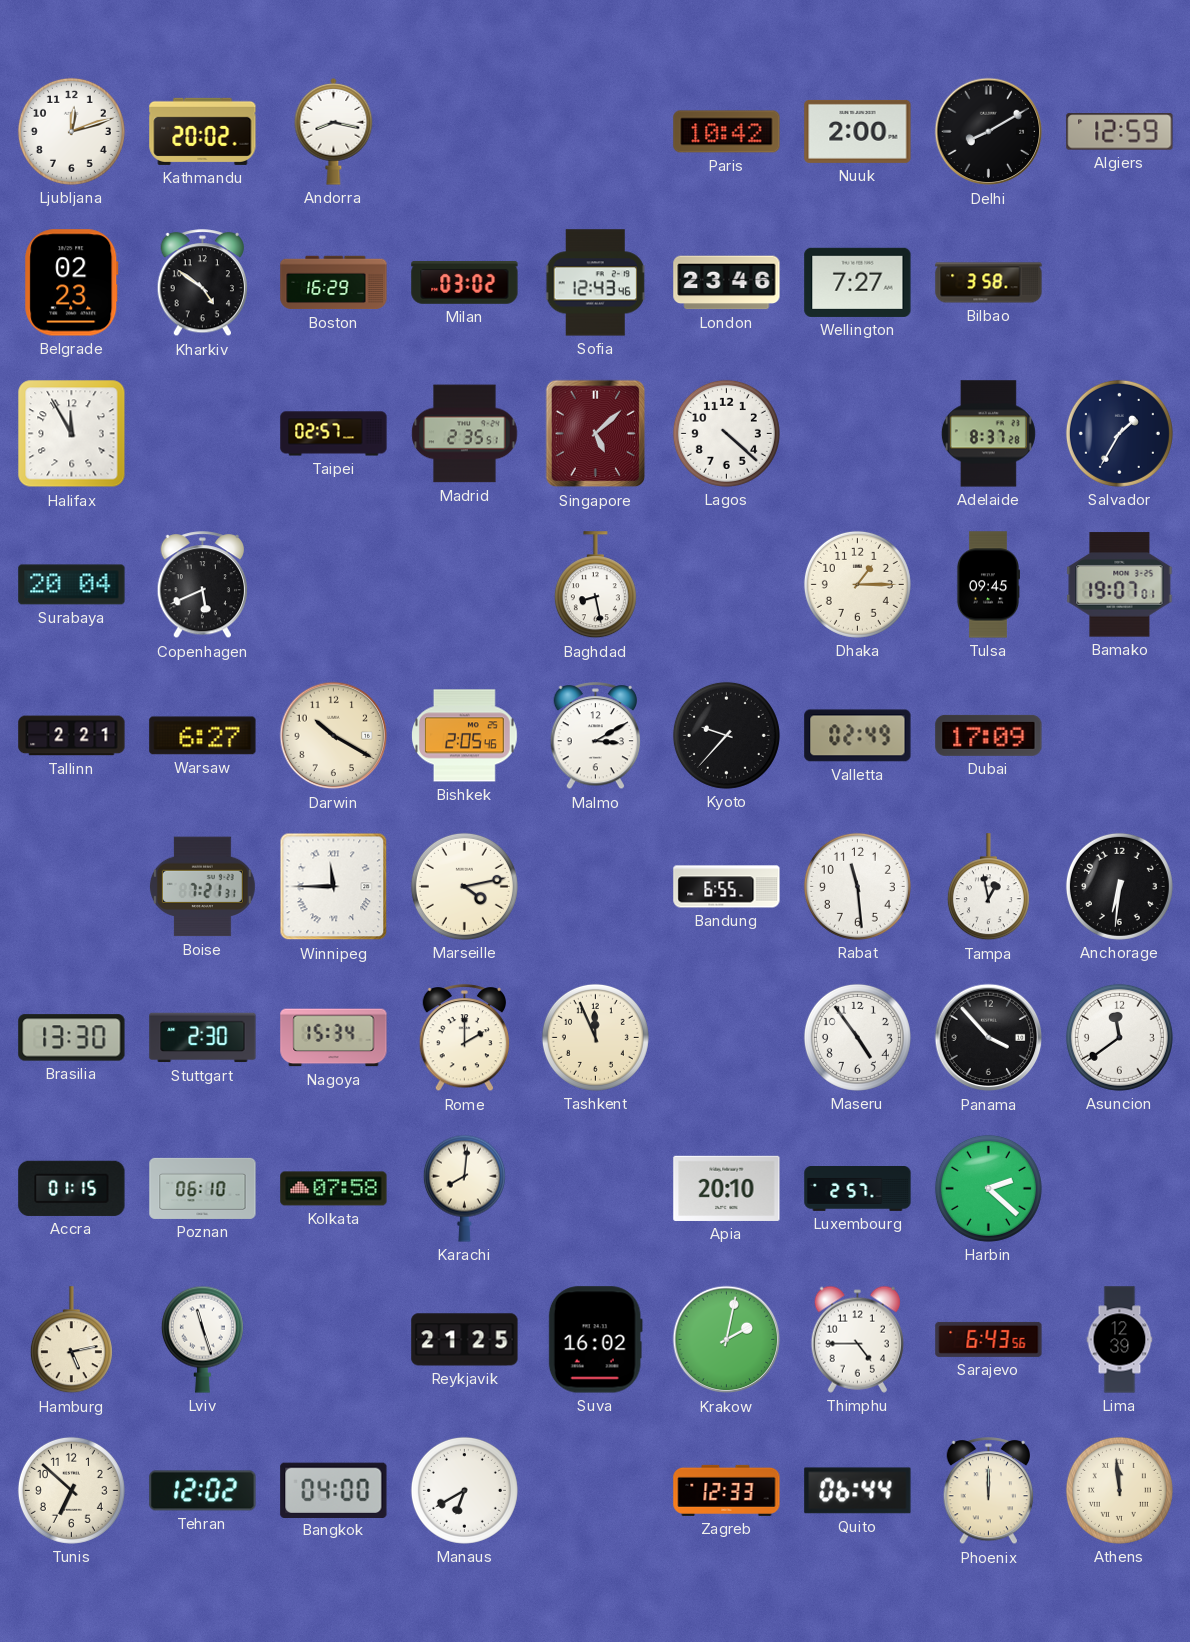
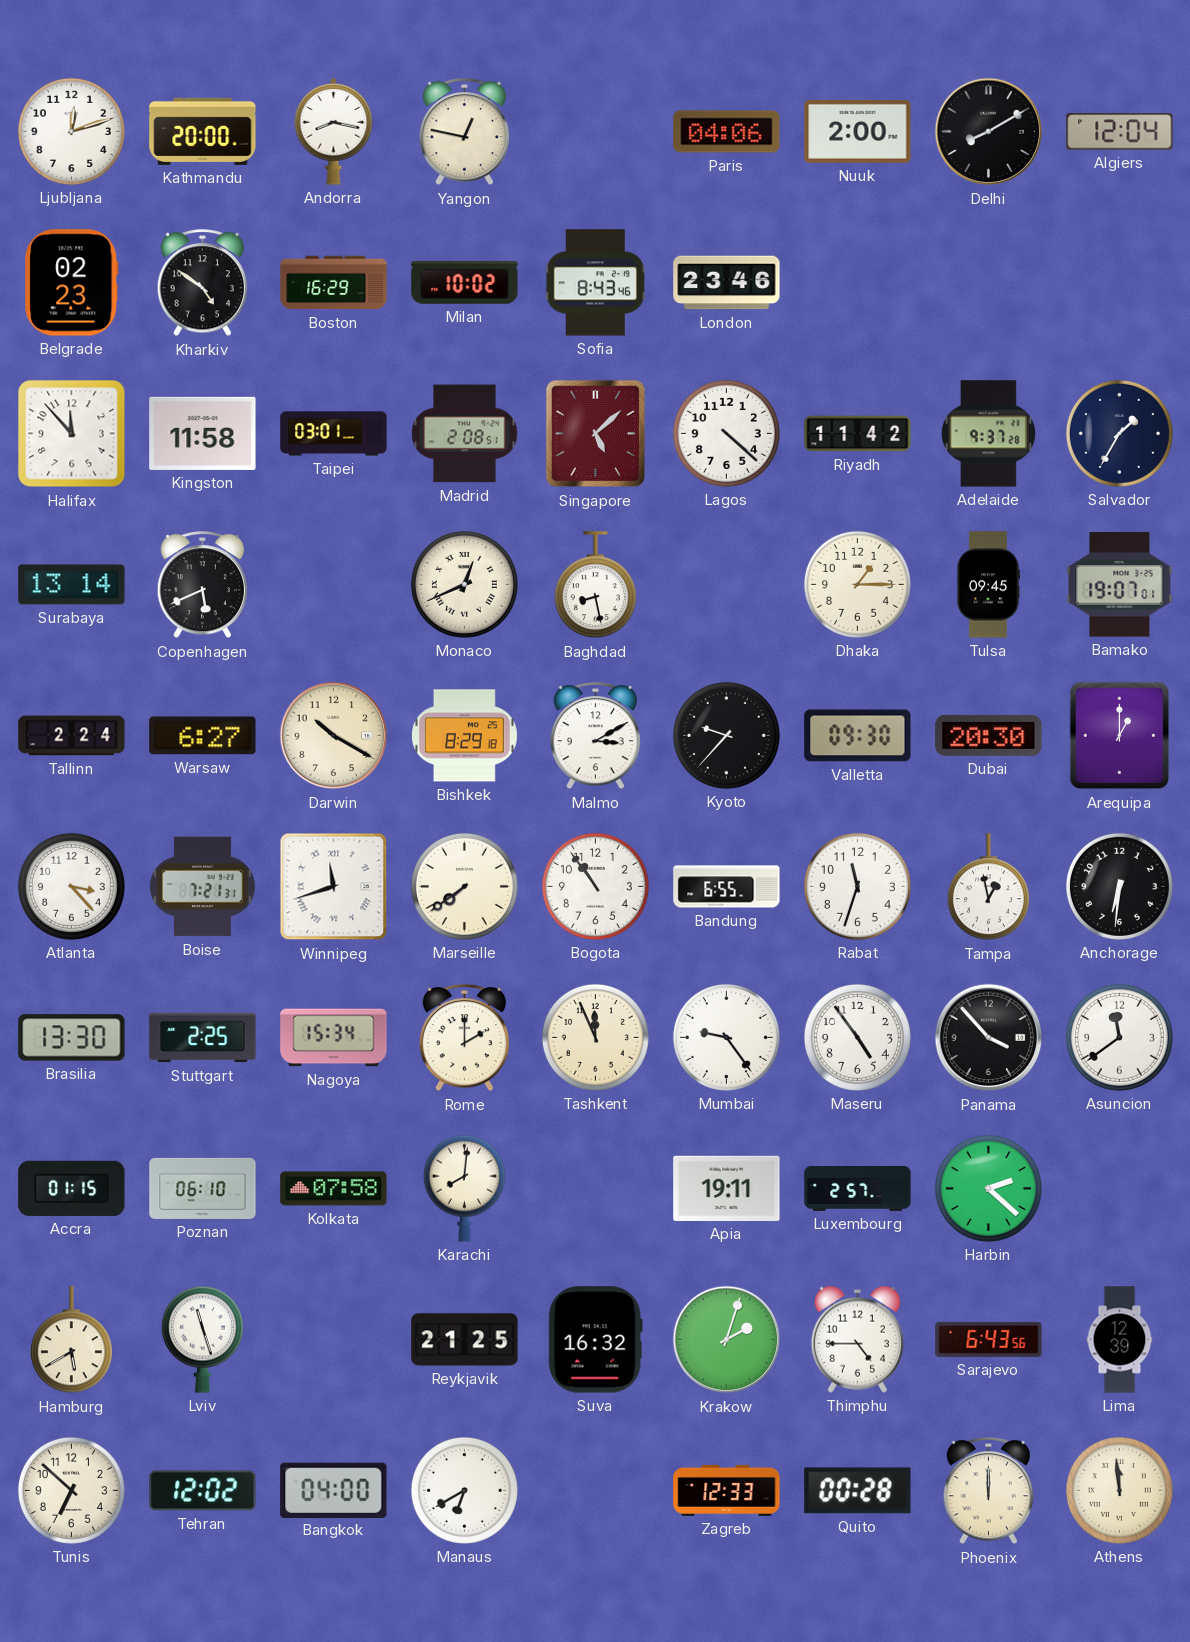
Kathmandu: 20:02 -> 20:00 (203, 131)
Yangon: none -> 12:47 (465, 132)
Paris: 10:42 -> 04:06 (727, 132)
Algiers: 12:59 -> 12:04 (1120, 132)
Milan: 03:02 -> 10:02 (465, 283)
Sofia: 12:43 -> 8:43 (596, 283)
Wellington: 7:27 -> none (858, 282)
Bilbao: 3:58 -> none (989, 283)
Halifax: 11:55 -> 11:53 (72, 434)
Kingston: none -> 11:58 (203, 433)
Taipei: 02:57 -> 03:01 (334, 434)
Madrid: 2:35 -> 2:08 (465, 434)
Riyadh: none -> 11:42 (858, 434)
Adelaide: 8:37 -> 9:37 (988, 434)
Surabaya: 20:04 -> 13:14 (72, 585)
Monaco: none -> 12:41 (464, 584)
Tallinn: 2:21 -> 2:24 (72, 736)
Bishkek: 2:05 -> 8:29 (465, 736)
Valletta: 02:49 -> 09:30 (858, 736)
Dubai: 17:09 -> 20:30 (989, 735)
Arequipa: none -> 1:00 (1120, 736)
Atlanta: none -> 3:23 (71, 886)
Winnipeg: 11:45 -> 11:42 (334, 887)
Marseille: 4:13 -> 7:39 (464, 886)
Bogota: none -> 10:54 (595, 886)
Rabat: 11:29 -> 11:33 (857, 886)
Stuttgart: 2:30 -> 2:25 (203, 1038)
Mumbai: none -> 9:24 (726, 1037)
Apia: 20:10 -> 19:11 (727, 1188)
Hamburg: 5:13 -> 5:40 (71, 1340)
Suva: 16:02 -> 16:32 (595, 1340)
Krakow: 2:02 -> 2:03 (727, 1340)
Quito: 06:44 -> 00:28 (858, 1491)
